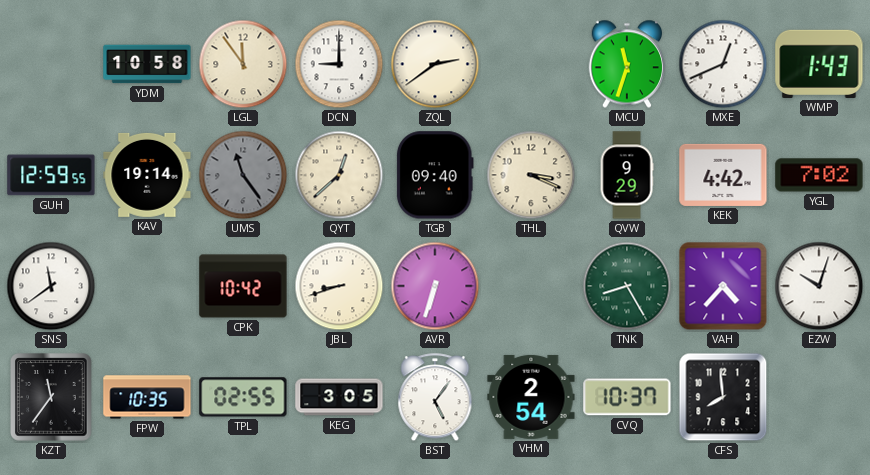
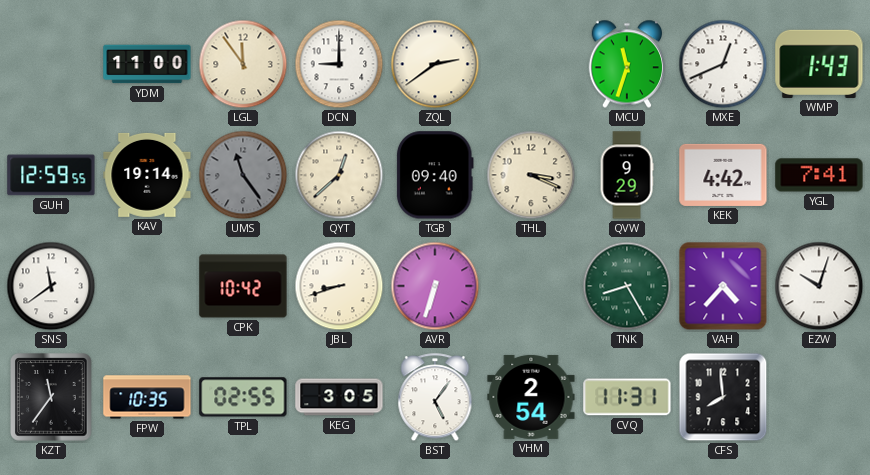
YDM: 10:58 -> 11:00 (147, 64)
YGL: 7:02 -> 7:41 (819, 175)
CVQ: 10:37 -> 11:31 (627, 397)
